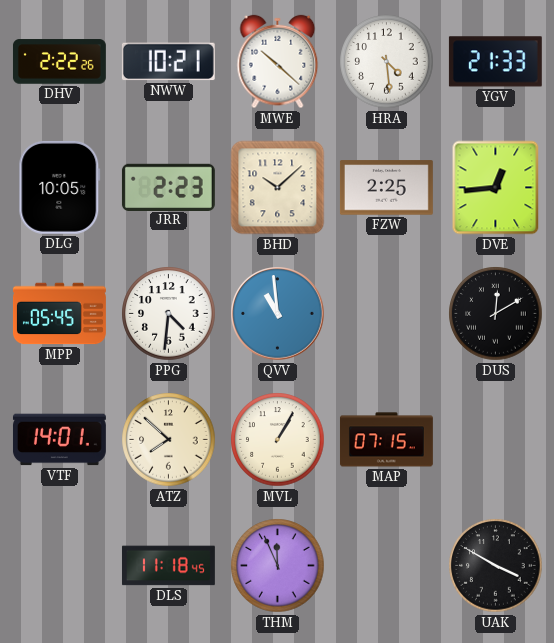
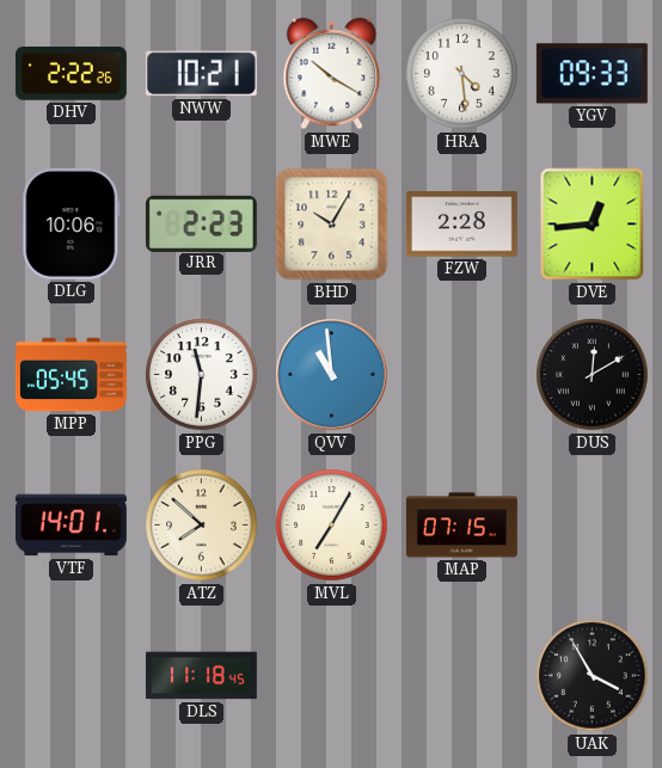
MWE: 10:22 -> 10:20 (332, 74)
YGV: 21:33 -> 09:33 (591, 74)
DLG: 10:05 -> 10:06 (72, 223)
BHD: 10:08 -> 10:05 (332, 225)
FZW: 2:25 -> 2:28 (461, 225)
PPG: 4:31 -> 11:31 (202, 375)
MVL: 1:05 -> 7:05 (332, 526)
THM: 11:56 -> none (278, 566)
UAK: 3:50 -> 3:55 (593, 676)
